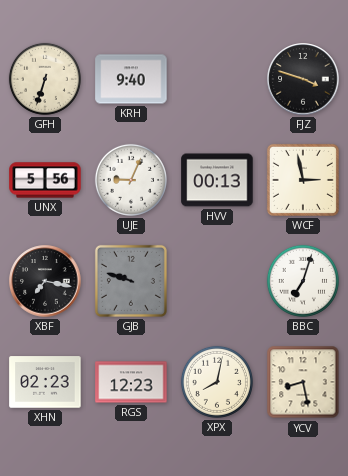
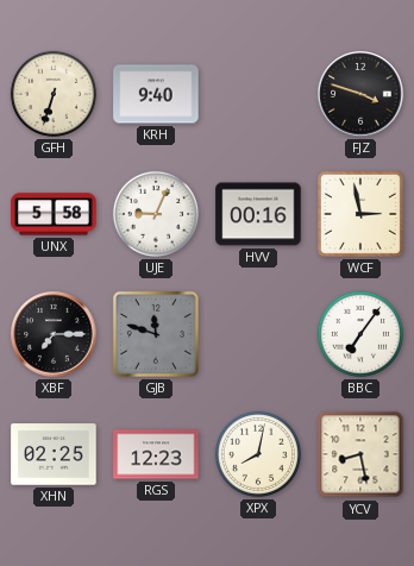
UNX: 5:56 -> 5:58 (54, 214)
HVV: 00:13 -> 00:16 (258, 214)
XBF: 7:17 -> 7:15 (54, 334)
GJB: 9:48 -> 11:48 (156, 334)
BBC: 7:03 -> 7:06 (360, 334)
XHN: 02:23 -> 02:25 (54, 454)
